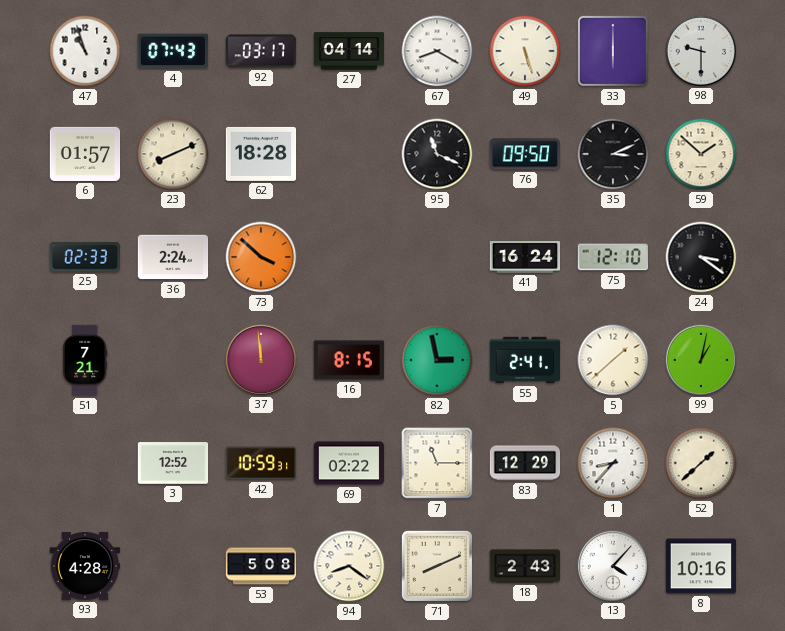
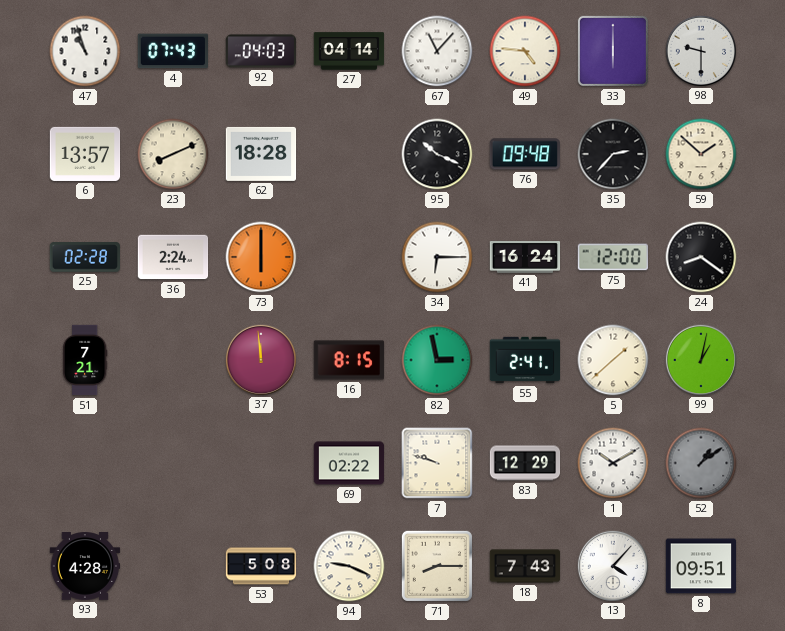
92: 03:17 -> 04:03 (261, 51)
67: 8:20 -> 11:07 (437, 51)
49: 5:27 -> 4:46 (525, 51)
6: 01:57 -> 13:57 (85, 154)
95: 11:19 -> 10:19 (437, 154)
76: 09:50 -> 09:48 (524, 154)
35: 3:11 -> 2:37 (613, 154)
25: 02:33 -> 02:28 (85, 257)
73: 3:52 -> 6:00 (261, 257)
34: none -> 6:15 (437, 257)
75: 12:10 -> 12:00 (612, 257)
24: 3:21 -> 8:21 (701, 257)
3: 12:52 -> none (173, 463)
42: 10:59 -> none (261, 463)
7: 11:15 -> 9:48 (437, 463)
1: 8:37 -> 10:10 (613, 463)
52: 1:38 -> 1:09 (701, 463)
52 dial: cream -> grey (701, 463)
94: 8:21 -> 9:19 (349, 566)
71: 8:11 -> 8:15 (437, 566)
18: 2:43 -> 7:43 (525, 566)
8: 10:16 -> 09:51 (701, 566)
